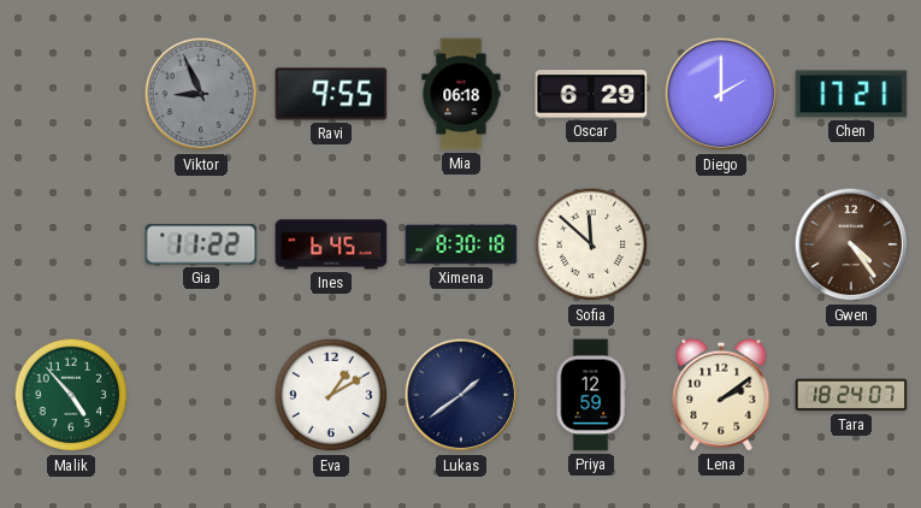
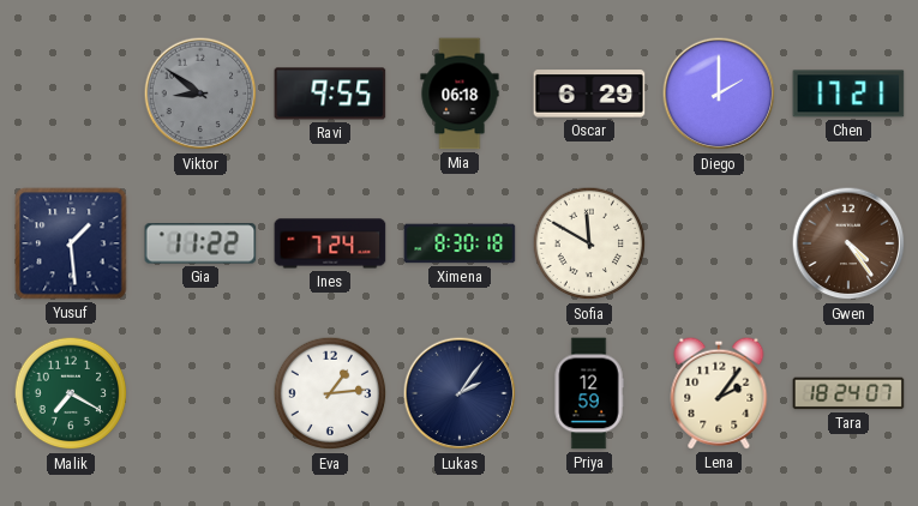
Viktor: 8:56 -> 8:51 (200, 94)
Yusuf: none -> 1:29 (71, 243)
Ines: 6:45 -> 7:24 (330, 243)
Sofia: 11:52 -> 11:50 (589, 243)
Malik: 4:53 -> 7:20 (71, 393)
Eva: 1:10 -> 1:14 (330, 393)
Lukas: 1:39 -> 2:06 (460, 393)
Lena: 2:09 -> 2:06 (719, 393)
